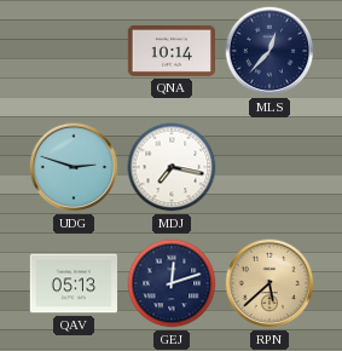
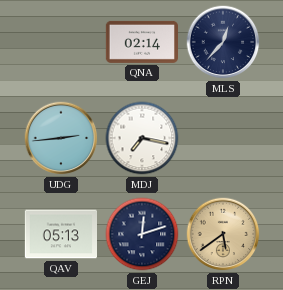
QNA: 10:14 -> 02:14 (141, 42)
UDG: 2:48 -> 2:44 (61, 138)
RPN: 5:38 -> 5:39 (223, 234)
